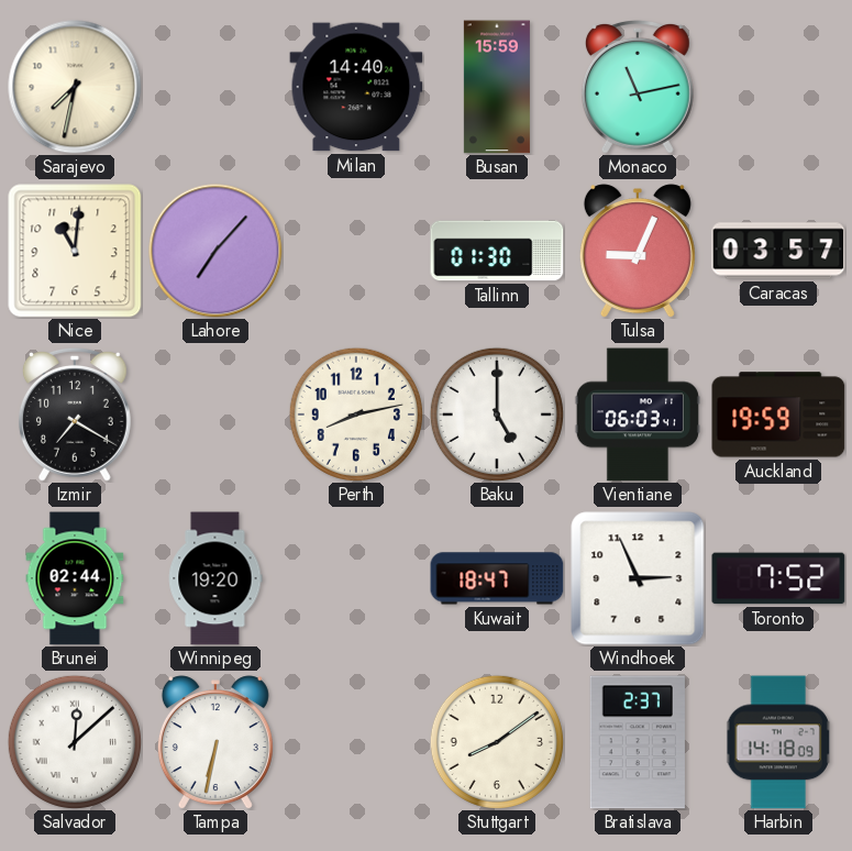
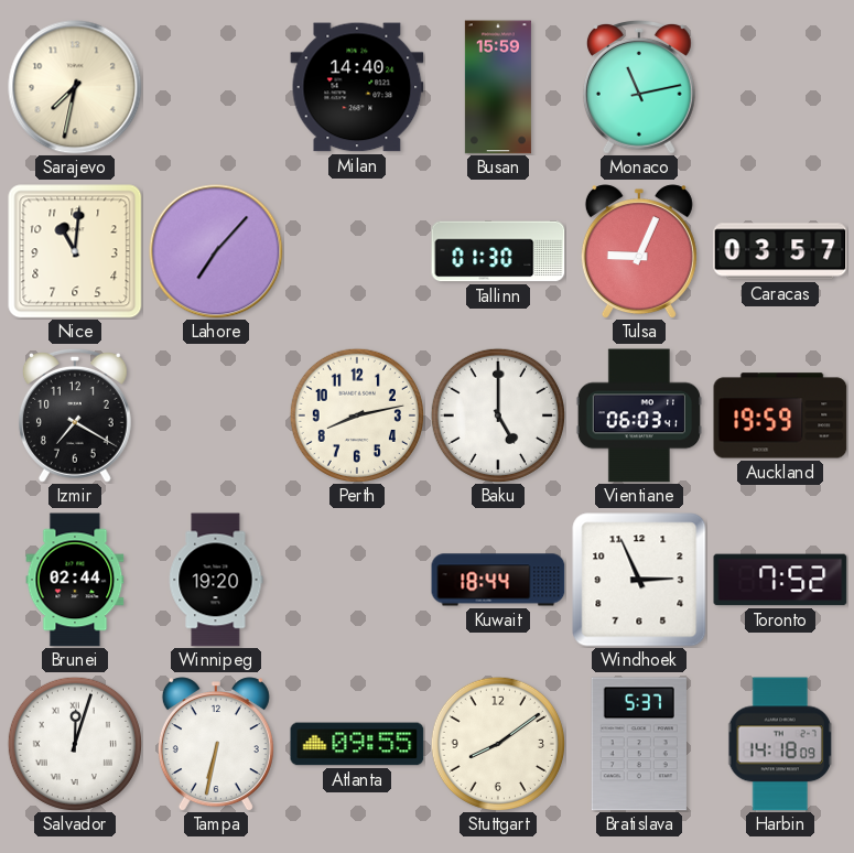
Kuwait: 18:47 -> 18:44 (498, 580)
Salvador: 12:08 -> 12:03 (75, 744)
Atlanta: none -> 09:55 (357, 744)
Bratislava: 2:37 -> 5:37 (639, 744)
